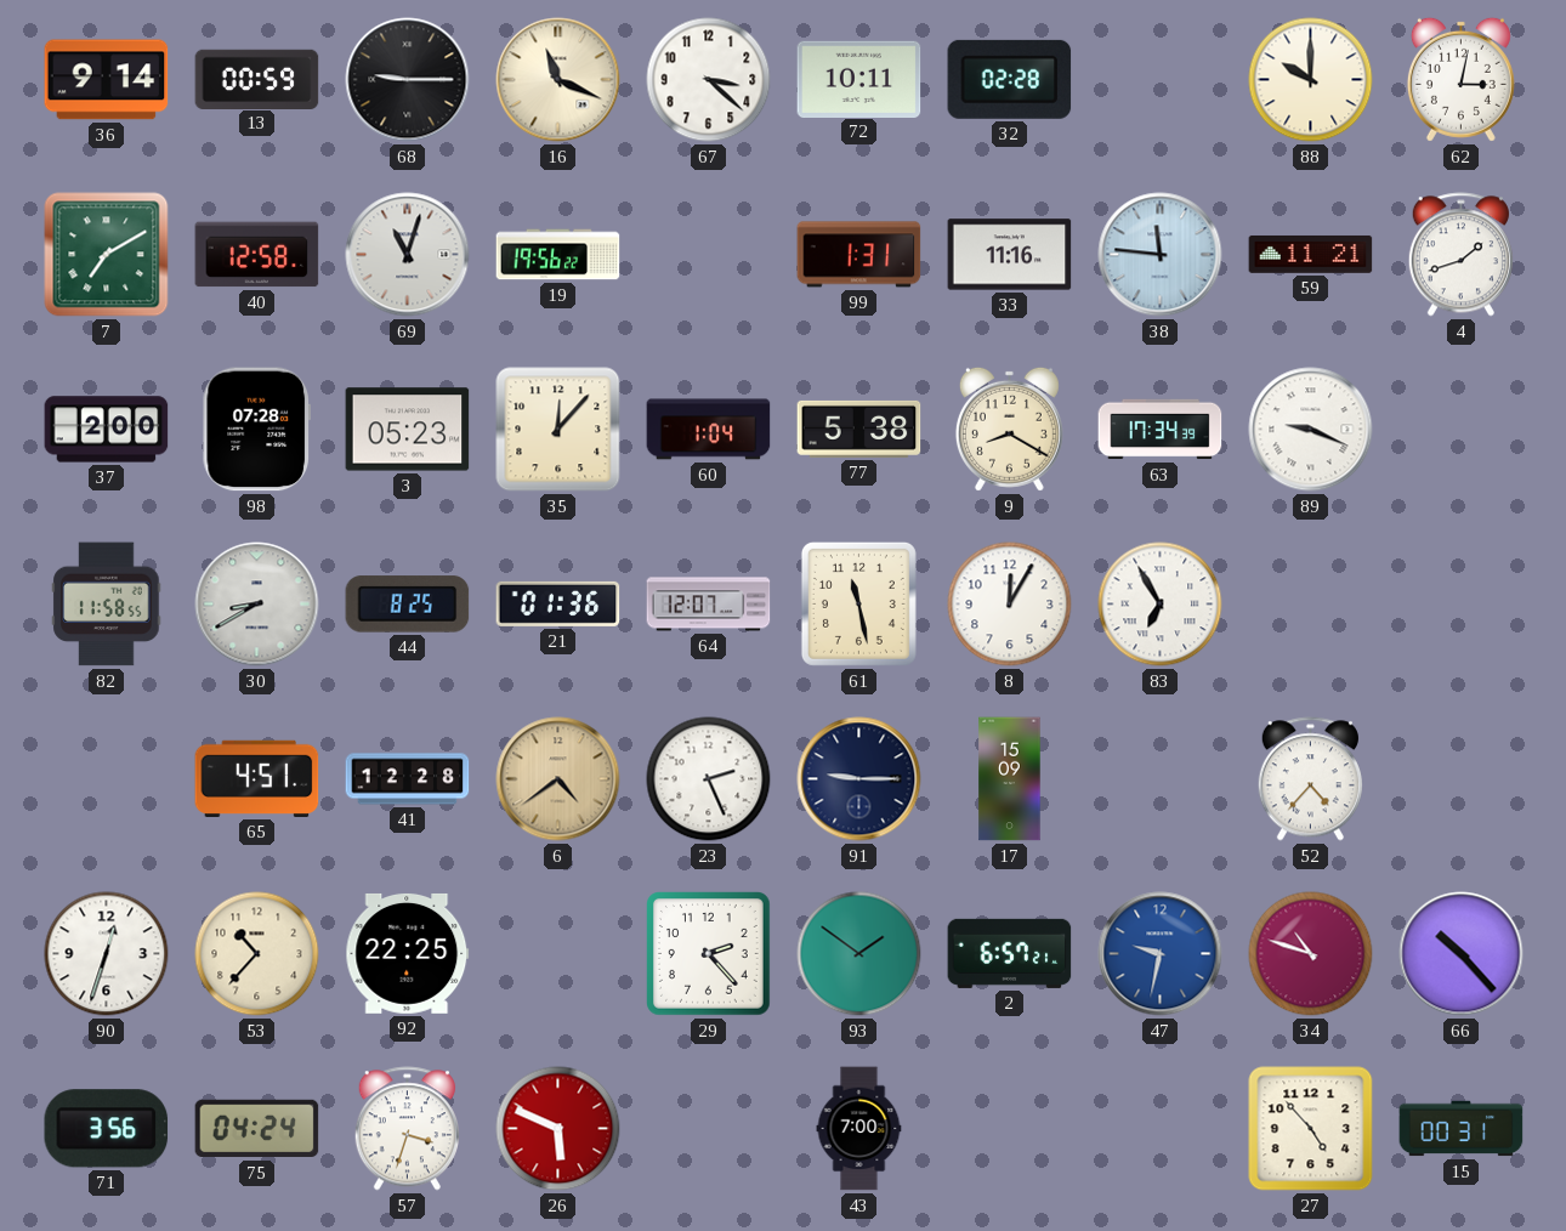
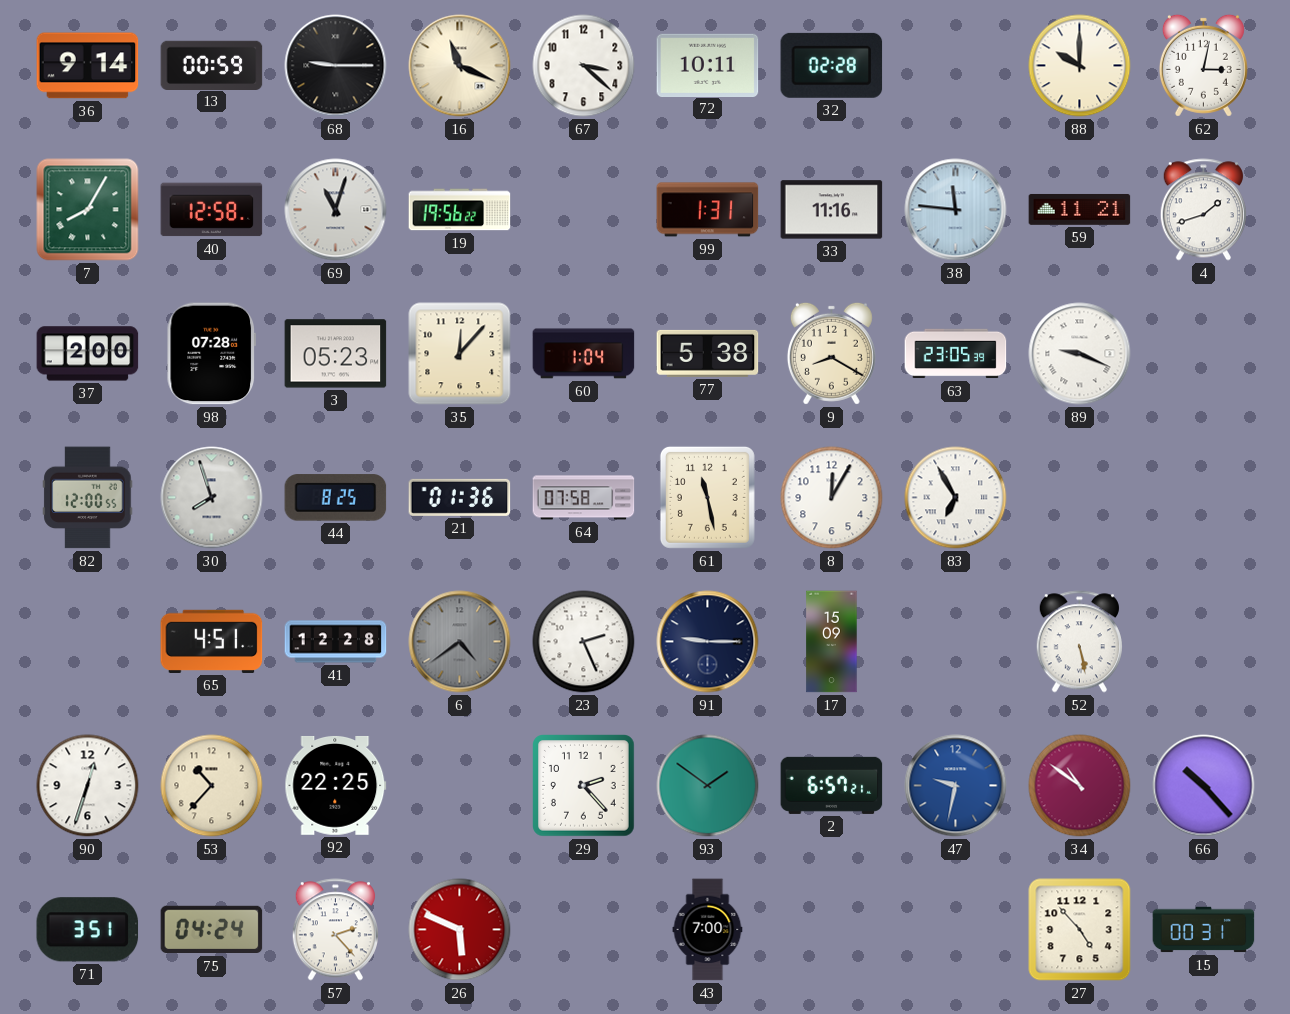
7: 7:10 -> 8:05 (88, 210)
63: 17:34 -> 23:05 (956, 354)
82: 11:58 -> 12:00 (88, 498)
30: 8:40 -> 7:57 (212, 498)
64: 12:07 -> 07:58 (584, 498)
6 dial: champagne -> grey (460, 642)
52: 4:37 -> 5:28 (1079, 642)
34: 10:48 -> 10:51 (1080, 786)
71: 3:56 -> 3:51 (88, 930)
57: 3:33 -> 2:23 (335, 930)
